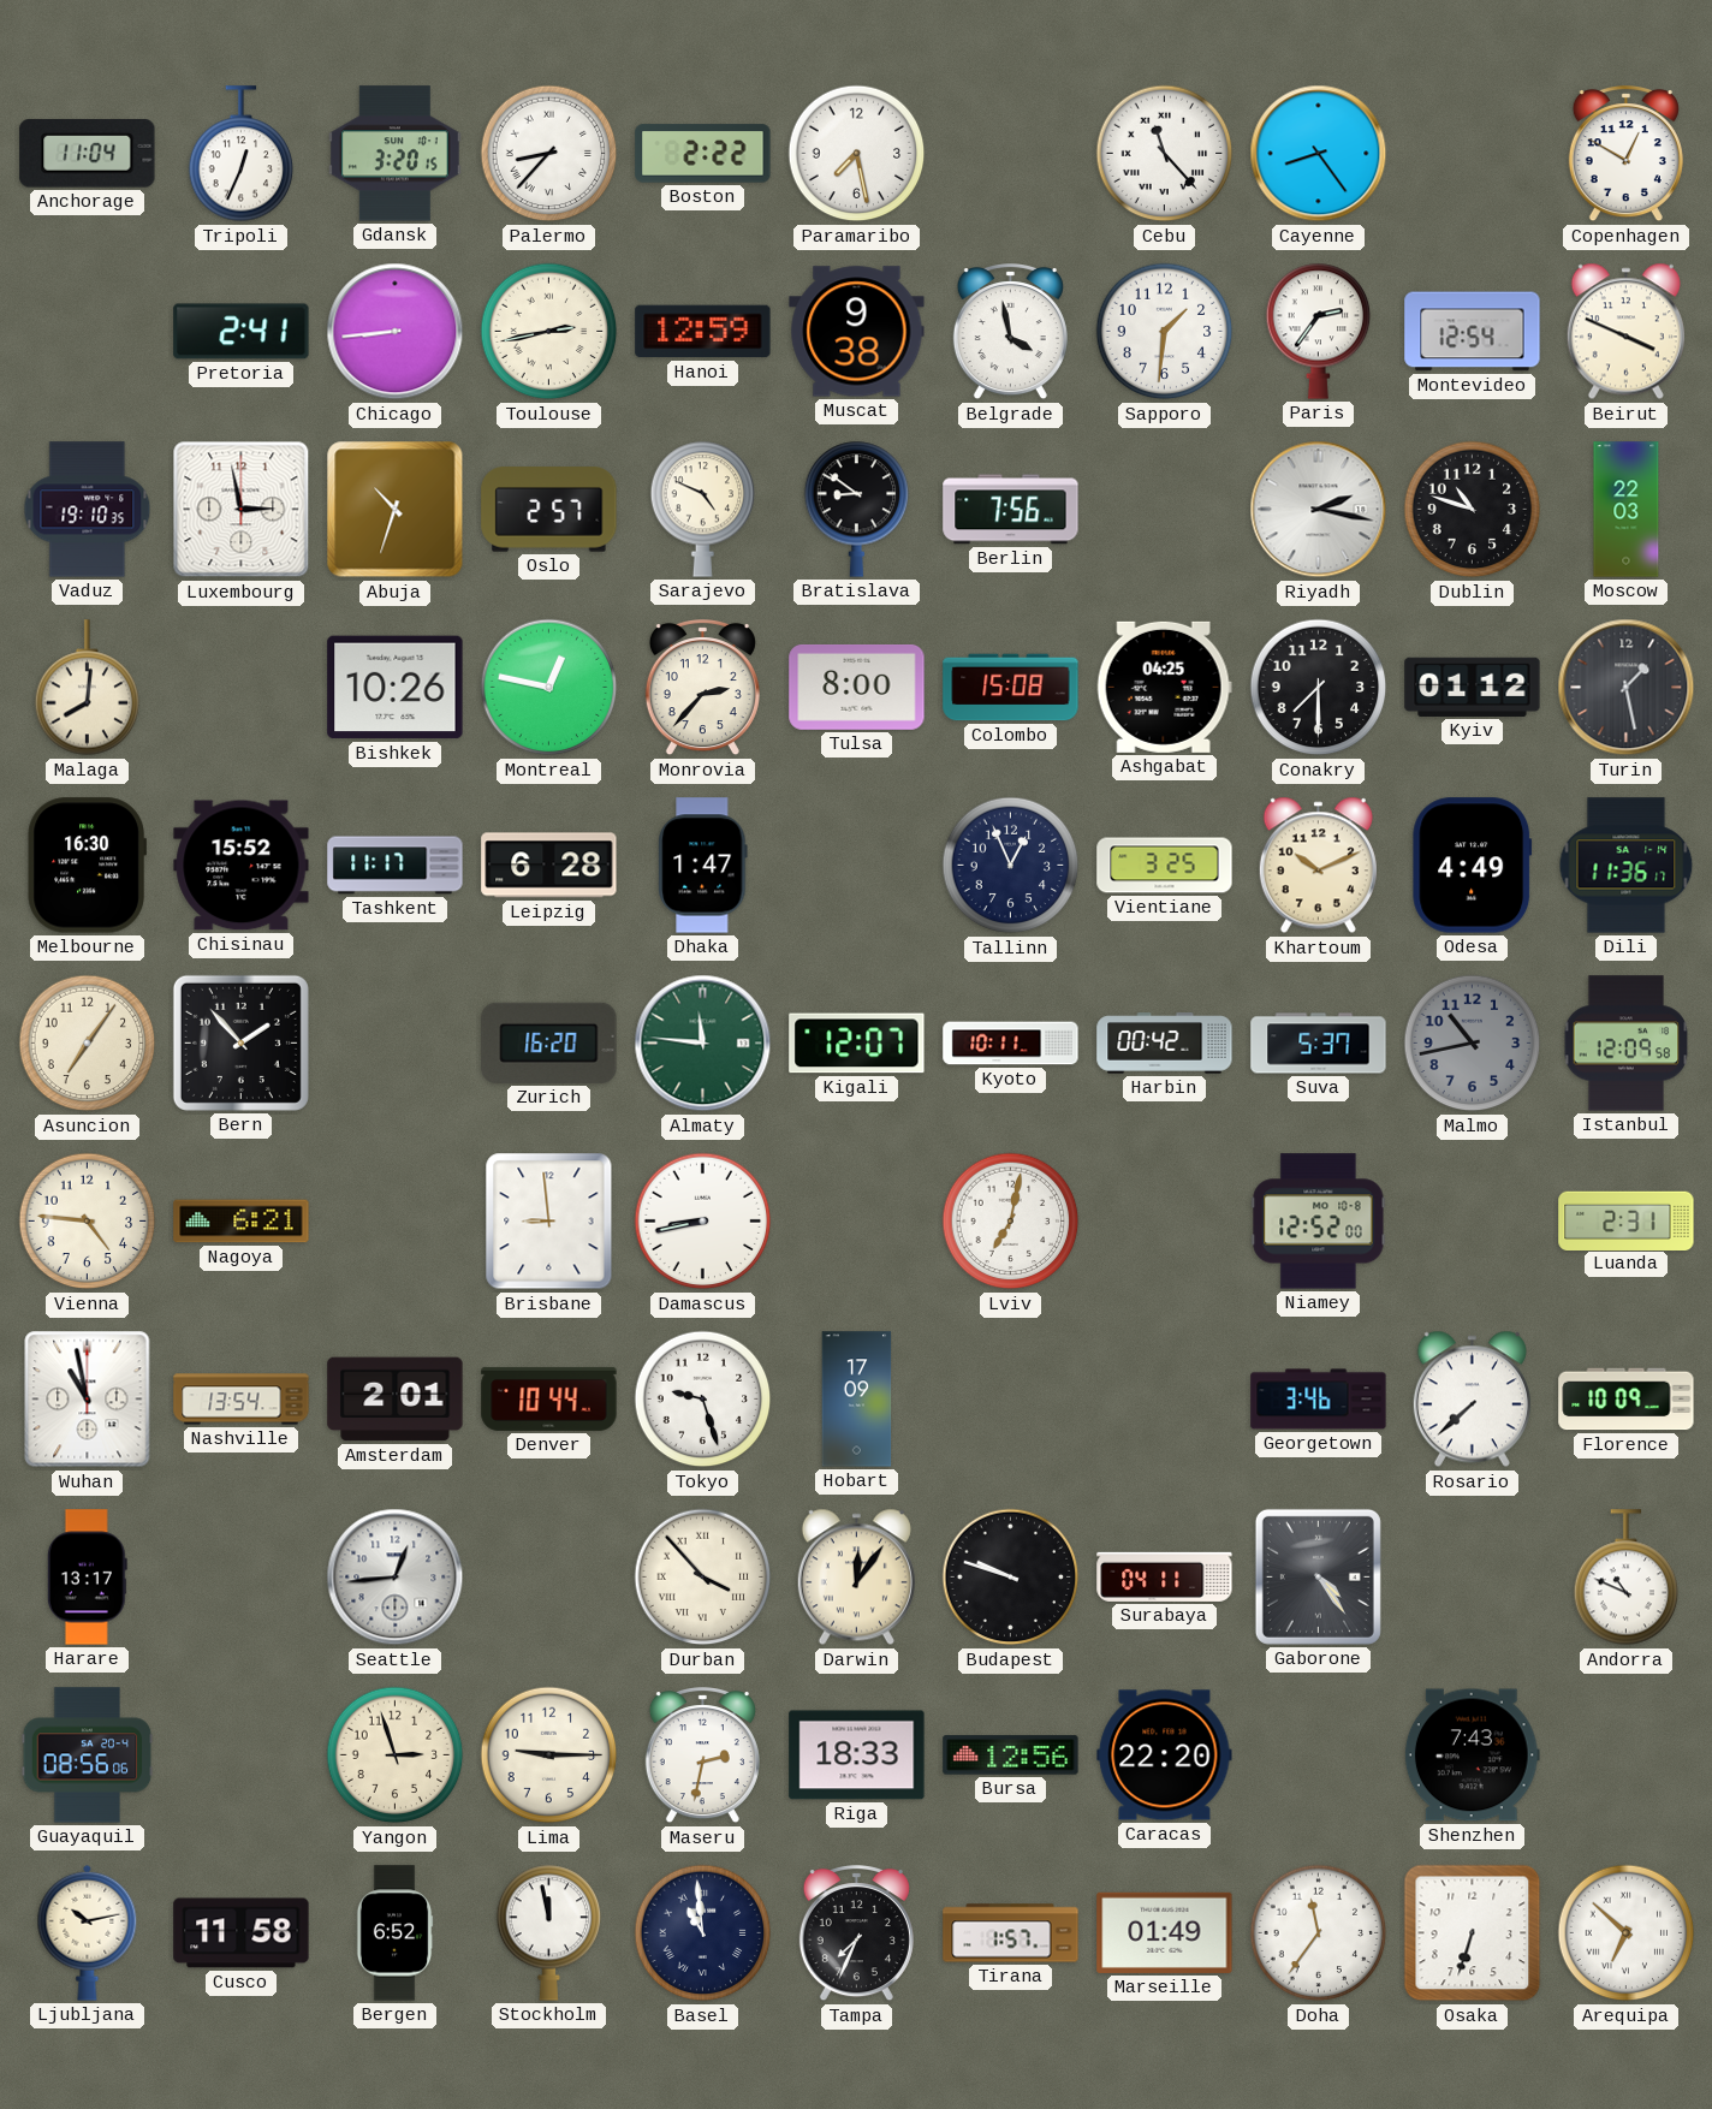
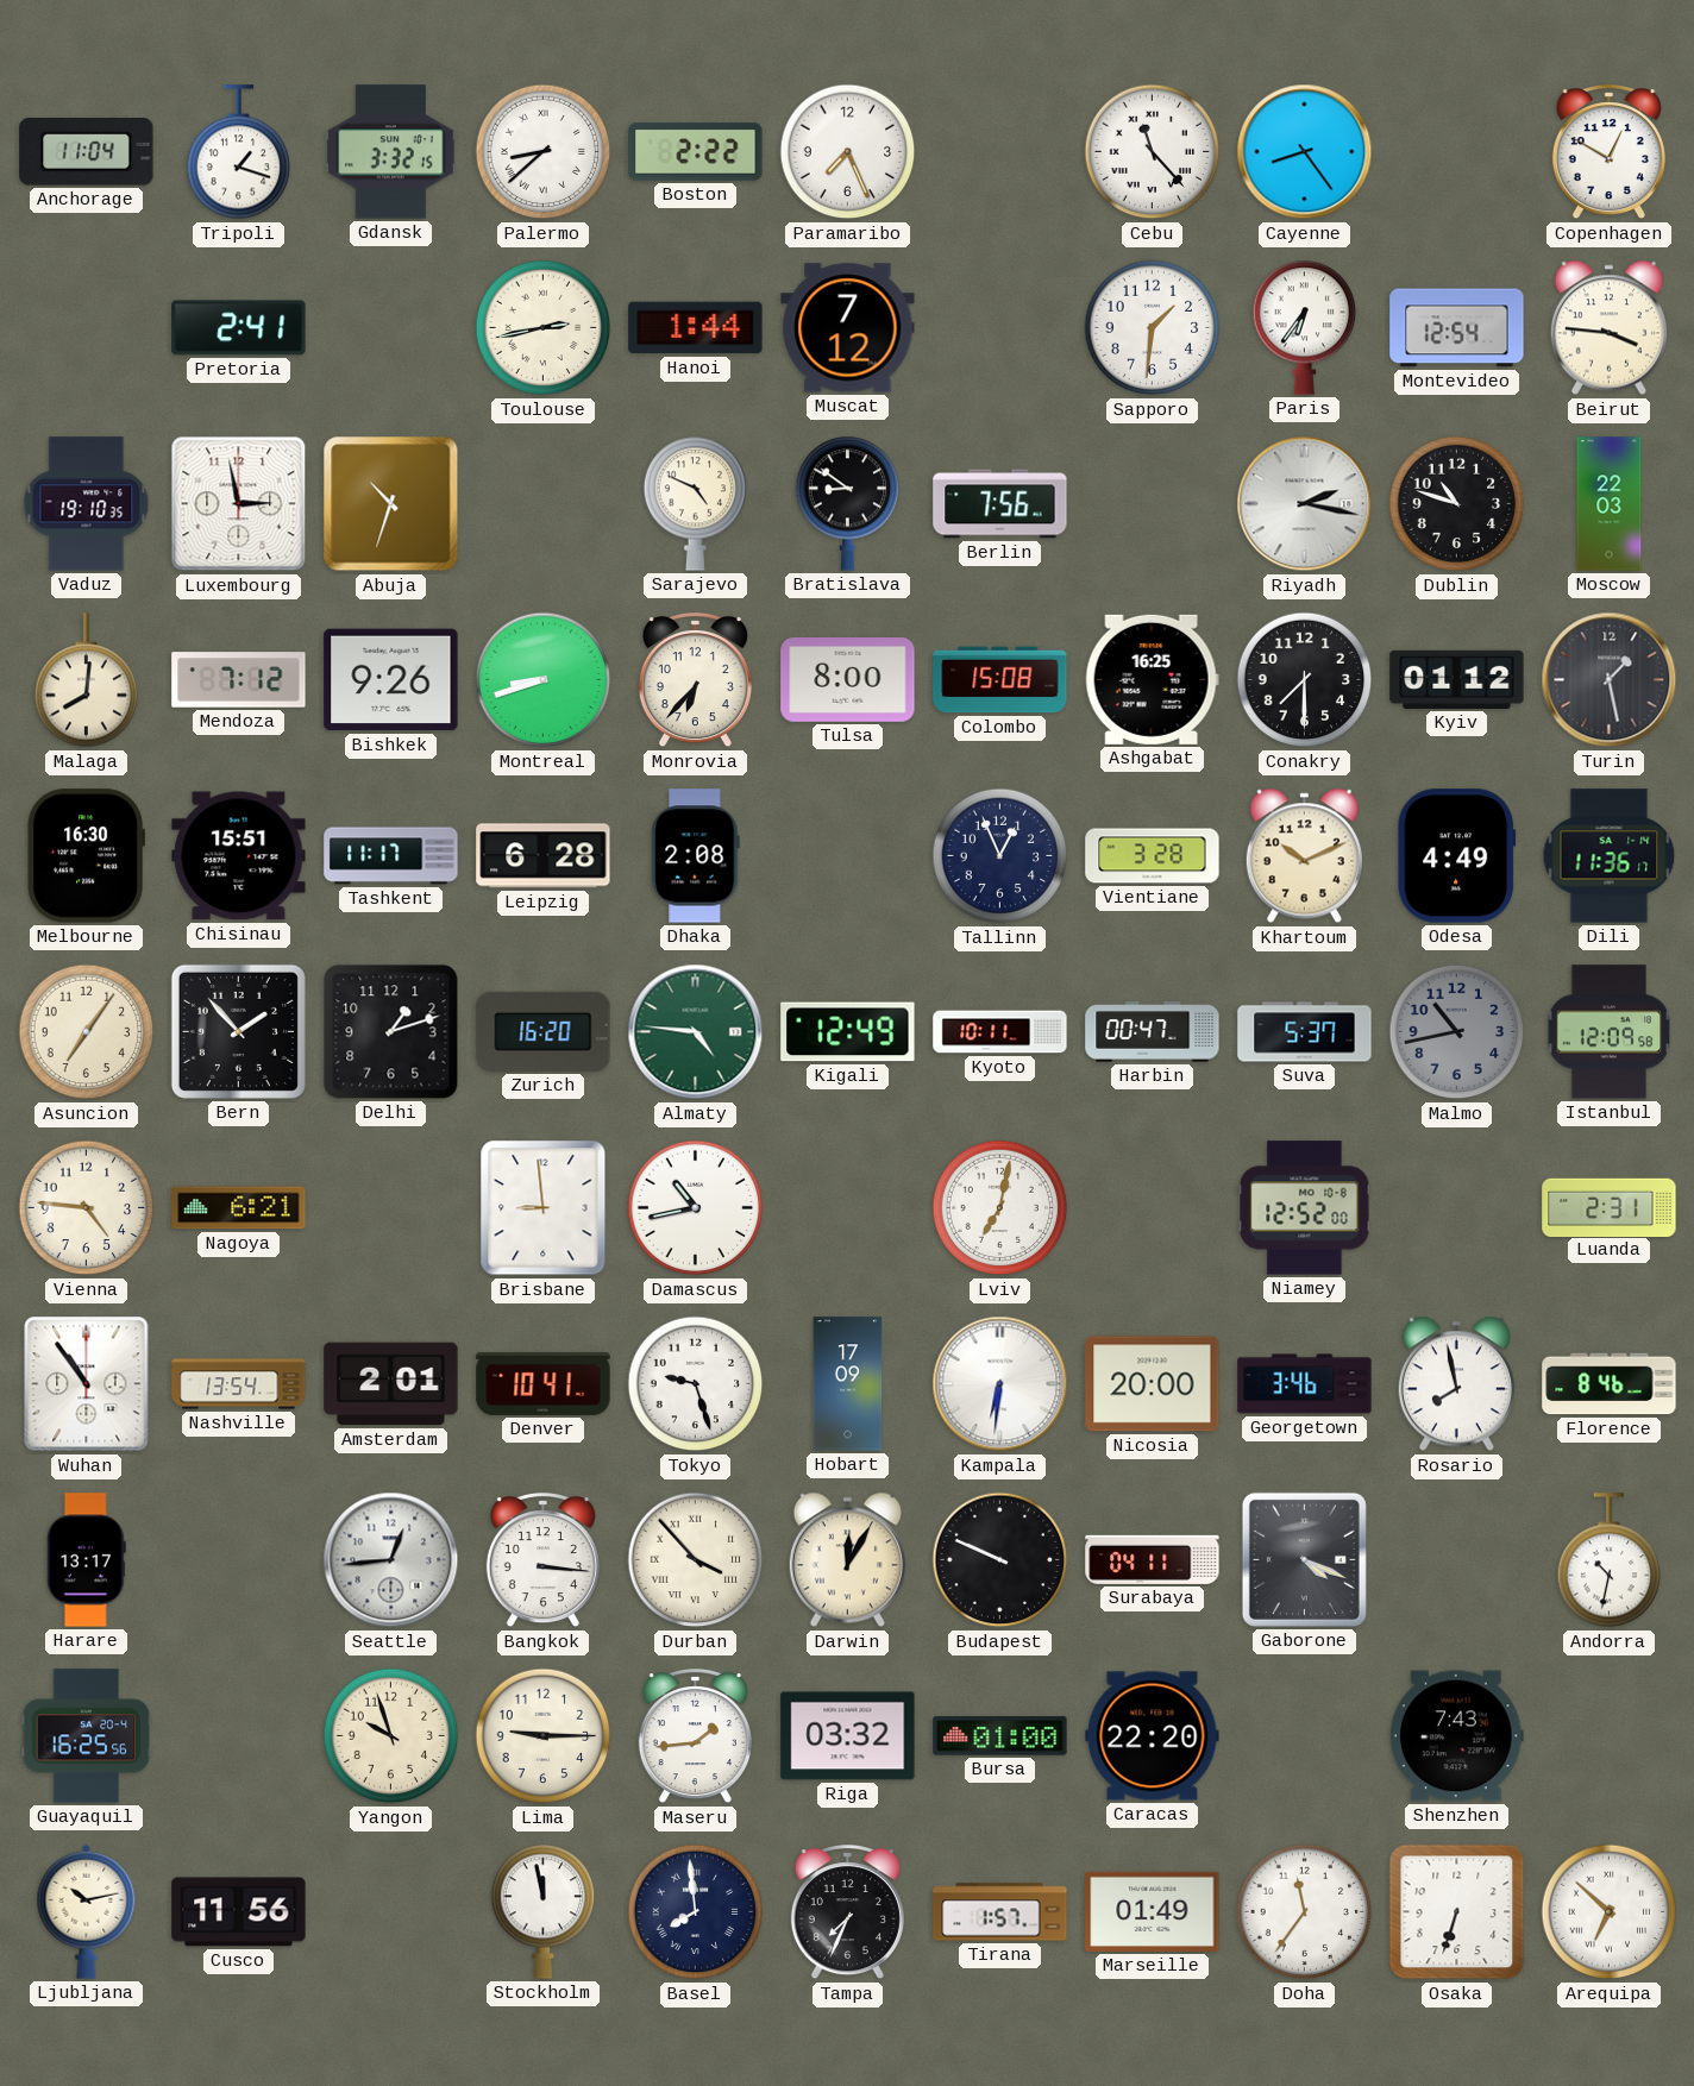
Tripoli: 12:34 -> 1:18 (239, 152)
Gdansk: 3:20 -> 3:32 (390, 152)
Palermo: 8:37 -> 8:38 (544, 152)
Paramaribo: 7:28 -> 7:26 (848, 152)
Chicago: 8:44 -> none (396, 332)
Hanoi: 12:59 -> 1:44 (696, 328)
Muscat: 9:38 -> 7:12 (848, 328)
Belgrade: 3:58 -> none (1010, 333)
Paris: 2:36 -> 6:36 (1305, 327)
Beirut: 3:49 -> 3:46 (1608, 328)
Oslo: 2:57 -> none (549, 510)
Mendoza: none -> 7:12 (239, 680)
Bishkek: 10:26 -> 9:26 (391, 680)
Montreal: 12:47 -> 8:42 (544, 680)
Monrovia: 2:37 -> 6:37 (695, 681)
Ashgabat: 04:25 -> 16:25 (1152, 679)
Chisinau: 15:52 -> 15:51 (239, 856)
Dhaka: 1:47 -> 2:08 (696, 856)
Vientiane: 3:25 -> 3:28 (1153, 856)
Delhi: none -> 1:12 (391, 1032)
Almaty: 11:46 -> 4:46 (696, 1032)
Kigali: 12:07 -> 12:49 (848, 1032)
Harbin: 00:42 -> 00:47 (1153, 1032)
Damascus: 8:43 -> 10:43 (696, 1208)
Wuhan: 10:58 -> 10:54 (87, 1384)
Denver: 10:44 -> 10:41 (544, 1383)
Kampala: none -> 6:31 (1000, 1384)
Nicosia: none -> 20:00 (1153, 1384)
Rosario: 7:38 -> 7:58 (1456, 1384)
Florence: 10:09 -> 8:46 (1610, 1384)
Bangkok: none -> 3:16 (542, 1562)
Darwin: 12:06 -> 12:05 (847, 1560)
Budapest: 9:48 -> 9:49 (1000, 1560)
Gaborone: 4:24 -> 4:19 (1304, 1559)
Andorra: 10:49 -> 10:32 (1610, 1560)
Guayaquil: 08:56 -> 16:25 (87, 1736)
Yangon: 2:57 -> 9:57 (391, 1736)
Maseru: 2:32 -> 1:44 (695, 1738)
Riga: 18:33 -> 03:32 (848, 1736)
Bursa: 12:56 -> 01:00 (1000, 1736)
Cusco: 11:58 -> 11:56 (239, 1912)
Bergen: 6:52 -> none (394, 1933)
Basel: 10:59 -> 7:59 (696, 1912)
